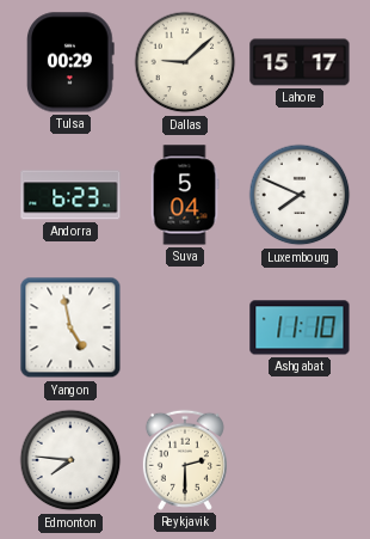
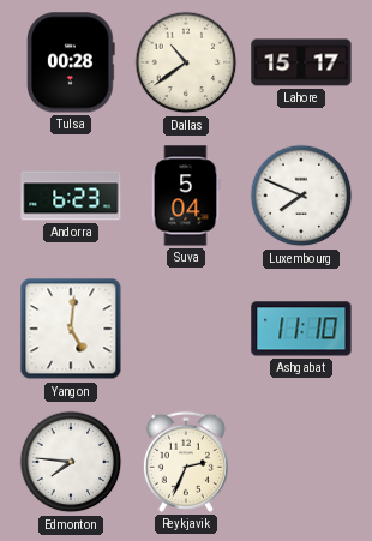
Tulsa: 00:29 -> 00:28 (72, 62)
Dallas: 9:08 -> 10:39 (186, 62)
Yangon: 4:58 -> 5:01 (71, 329)
Reykjavik: 2:30 -> 2:34 (186, 462)
